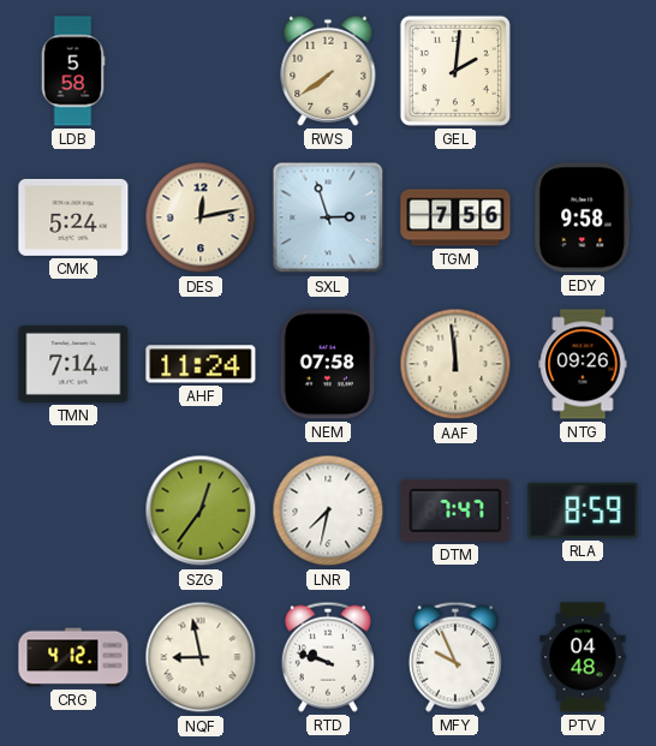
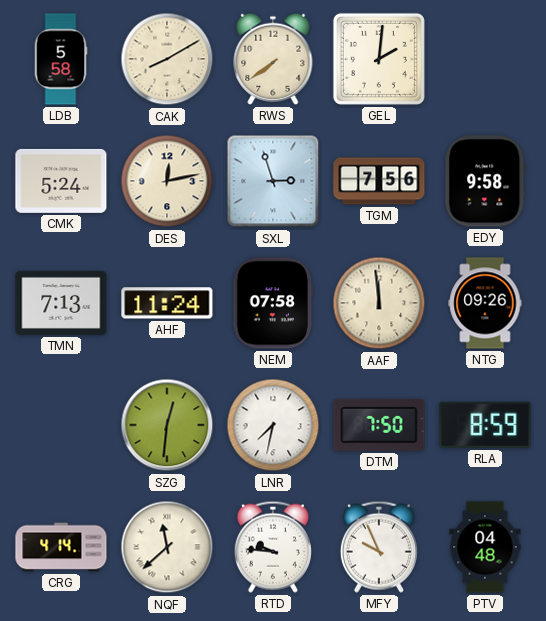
CAK: none -> 8:10 (167, 59)
TMN: 7:14 -> 7:13 (61, 303)
SZG: 12:36 -> 12:31 (167, 425)
DTM: 7:47 -> 7:50 (379, 425)
CRG: 4:12 -> 4:14 (61, 547)
NQF: 8:58 -> 11:38 (167, 547)
RTD: 9:48 -> 9:46 (273, 547)
